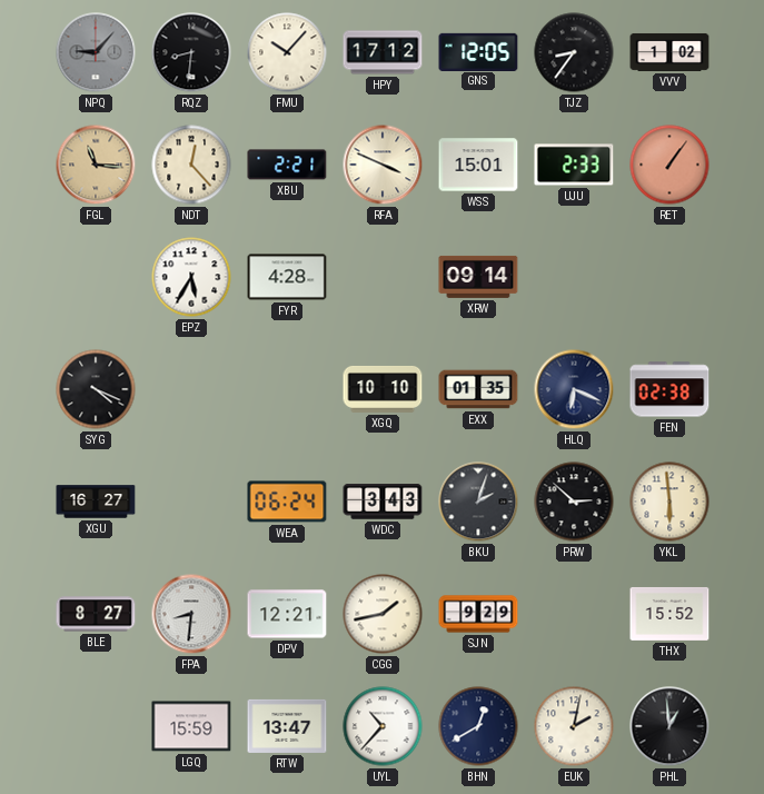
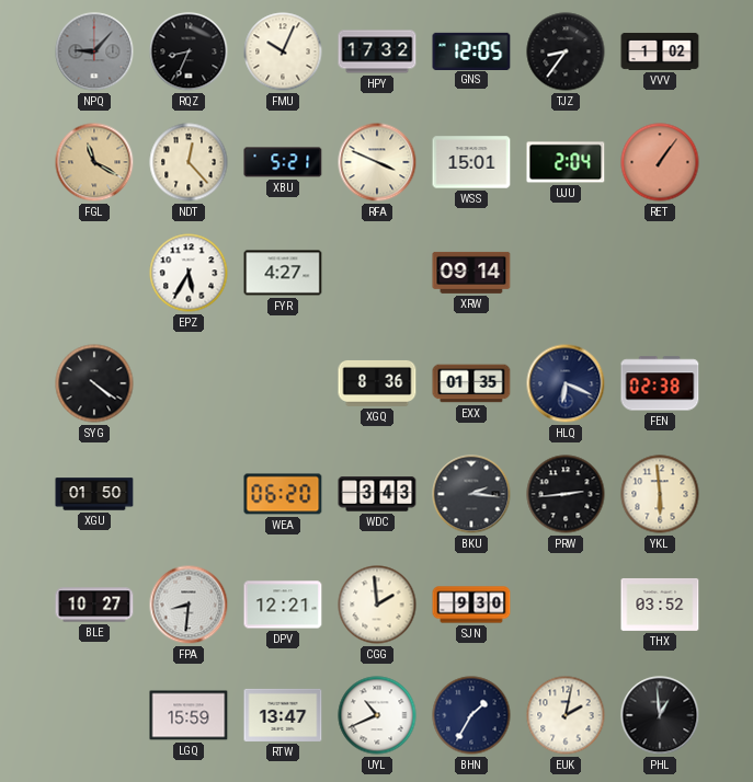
RQZ: 8:31 -> 8:34 (189, 51)
FMU: 10:07 -> 10:04 (283, 51)
HPY: 17:12 -> 17:32 (377, 51)
FGL: 11:16 -> 11:20 (94, 162)
XBU: 2:21 -> 5:21 (283, 162)
UJU: 2:33 -> 2:04 (566, 162)
FYR: 4:28 -> 4:27 (283, 273)
SYG: 4:19 -> 4:21 (94, 383)
XGQ: 10:10 -> 8:36 (377, 383)
XGU: 16:27 -> 01:50 (94, 494)
WEA: 06:24 -> 06:20 (283, 494)
BKU: 2:03 -> 2:16 (471, 494)
PRW: 2:52 -> 2:44 (566, 494)
BLE: 8:27 -> 10:27 (94, 605)
CGG: 1:43 -> 1:59 (377, 605)
SJN: 9:29 -> 9:30 (471, 605)
THX: 15:52 -> 03:52 (660, 605)
UYL: 10:37 -> 10:41 (377, 715)
BHN: 12:40 -> 1:35 (471, 715)
